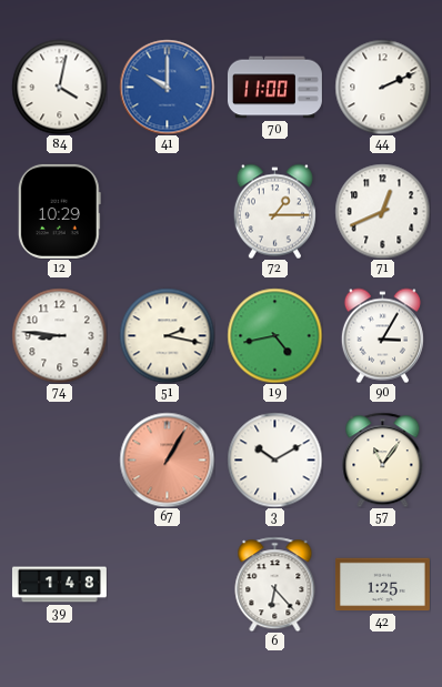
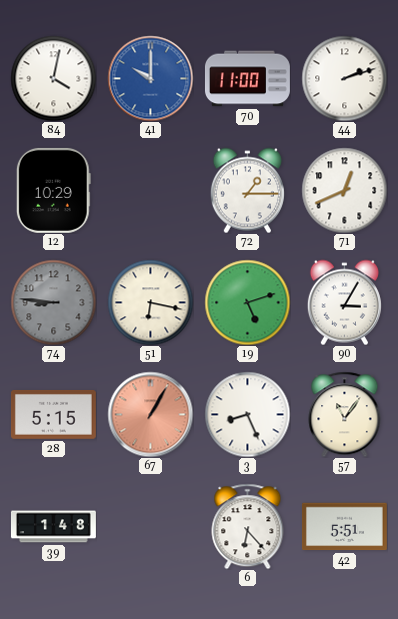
44: 2:11 -> 2:12 (344, 78)
74 dial: white -> grey (53, 302)
51: 2:17 -> 6:17 (150, 302)
19: 4:43 -> 5:12 (247, 302)
28: none -> 5:15 (53, 414)
3: 10:10 -> 8:26 (247, 414)
42: 1:25 -> 5:51 (344, 527)
